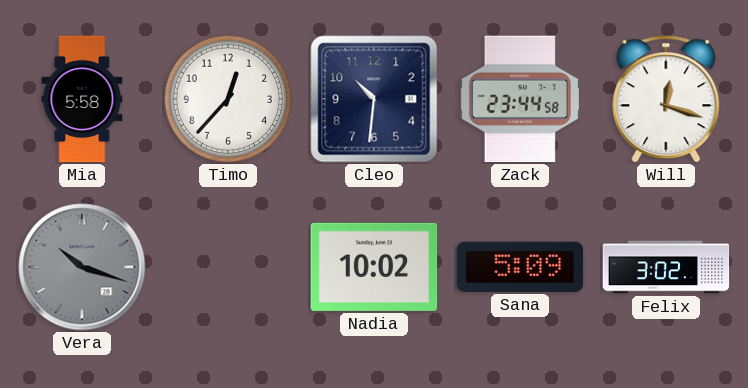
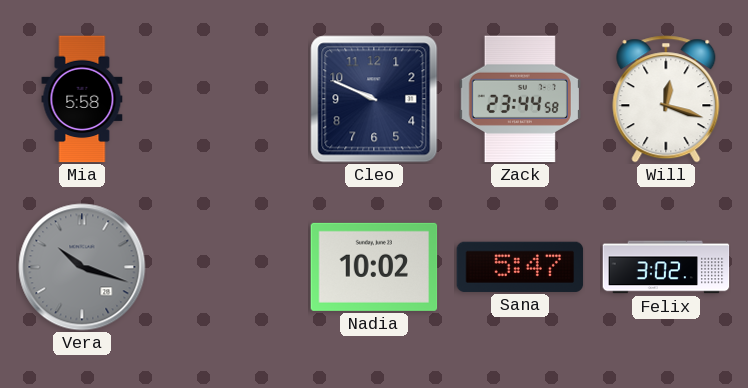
Timo: 12:37 -> none (227, 98)
Cleo: 10:31 -> 9:49 (374, 99)
Sana: 5:09 -> 5:47 (520, 267)
